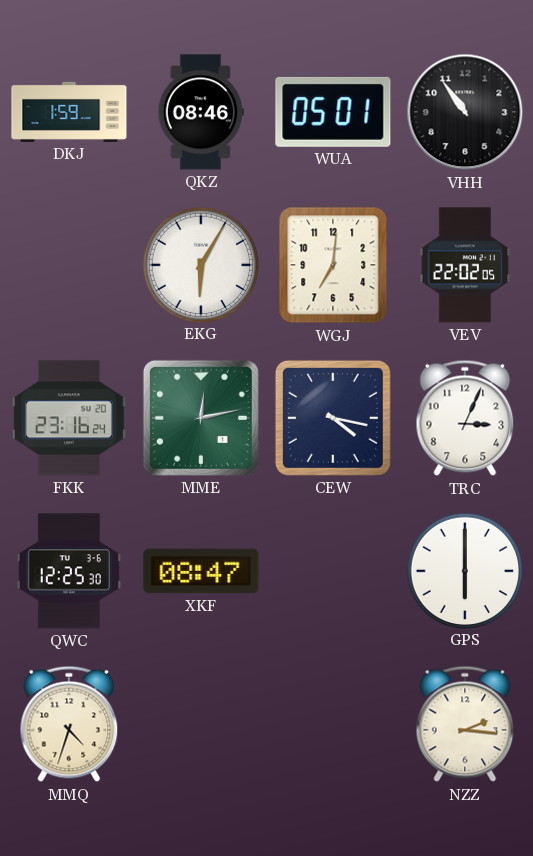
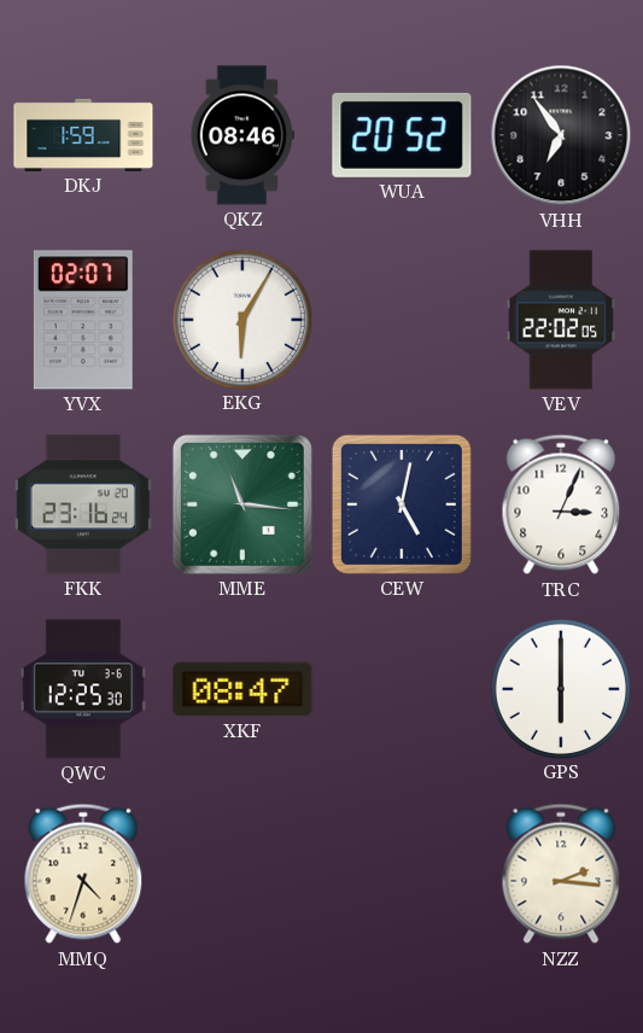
WUA: 05:01 -> 20:52 (402, 135)
VHH: 10:54 -> 6:54 (561, 135)
YVX: none -> 02:07 (83, 320)
WGJ: 7:01 -> none (333, 265)
MME: 12:13 -> 11:16 (242, 504)
CEW: 4:17 -> 5:02 (402, 504)
